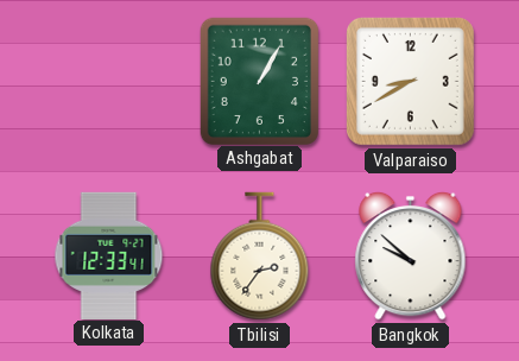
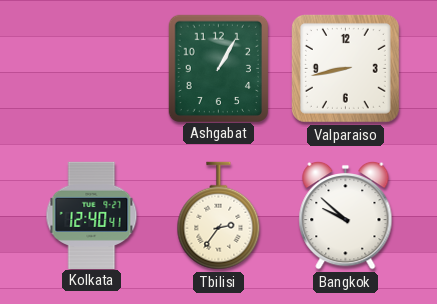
Valparaiso: 8:40 -> 8:43 (345, 68)
Kolkata: 12:33 -> 12:40 (92, 215)
